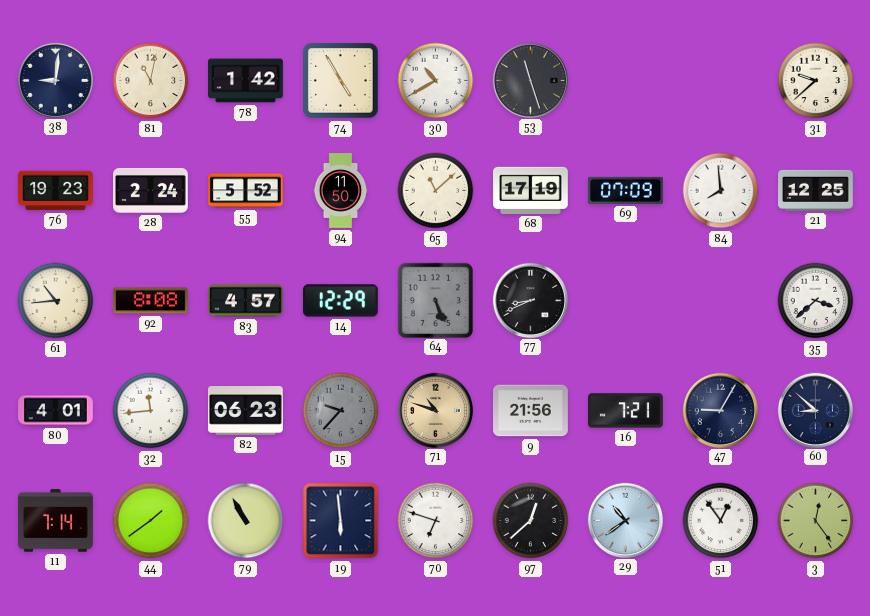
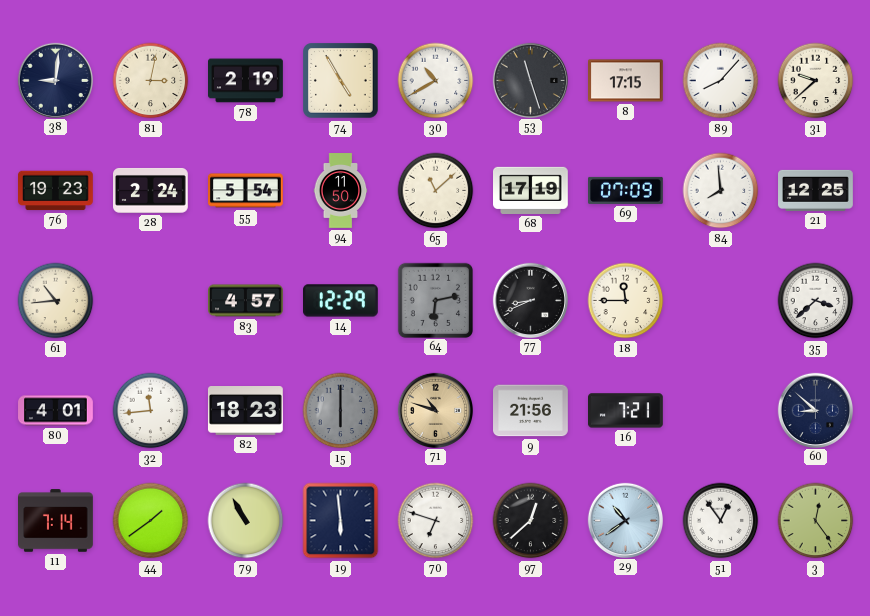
81: 11:02 -> 3:02 (151, 81)
78: 1:42 -> 2:19 (246, 81)
8: none -> 17:15 (626, 81)
89: none -> 8:07 (721, 81)
55: 5:52 -> 5:54 (246, 191)
92: 8:08 -> none (151, 301)
64: 5:26 -> 6:13 (435, 300)
18: none -> 11:45 (626, 301)
82: 06:23 -> 18:23 (246, 411)
15: 9:37 -> 6:00 (341, 411)
47: 9:05 -> none (720, 410)
